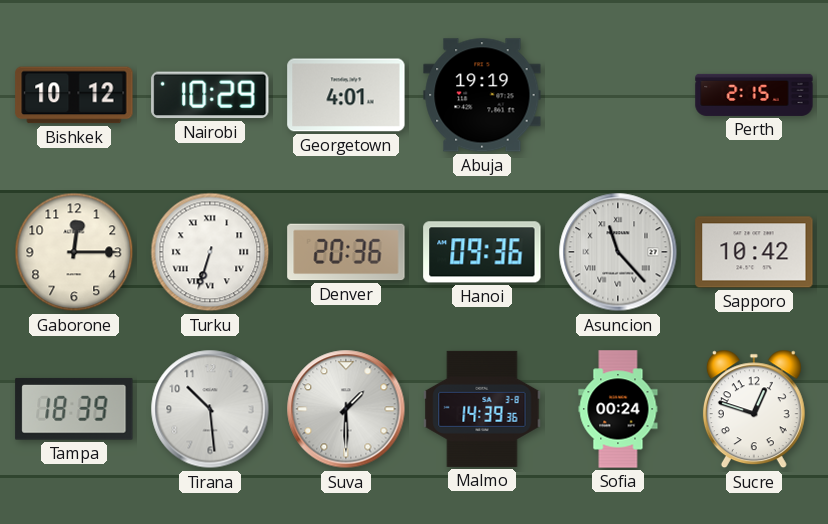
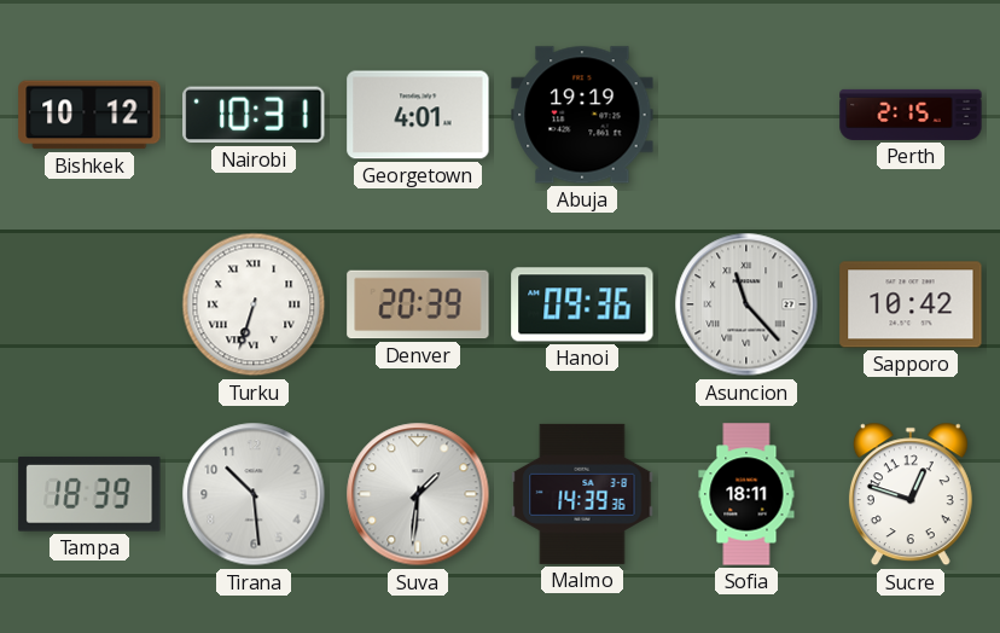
Nairobi: 10:29 -> 10:31 (254, 115)
Gaborone: 12:15 -> none (74, 252)
Denver: 20:36 -> 20:39 (418, 304)
Suva: 1:30 -> 1:31 (418, 494)
Sofia: 00:24 -> 18:11 (746, 494)
